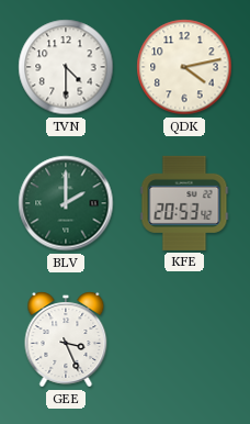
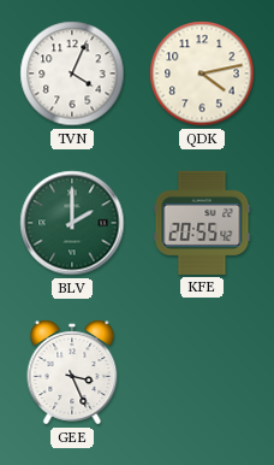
TVN: 4:30 -> 4:04 (72, 73)
KFE: 20:53 -> 20:55 (202, 223)
